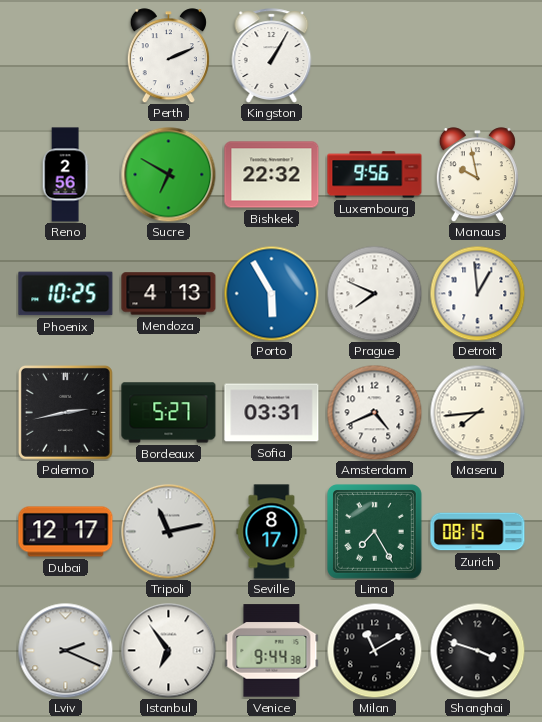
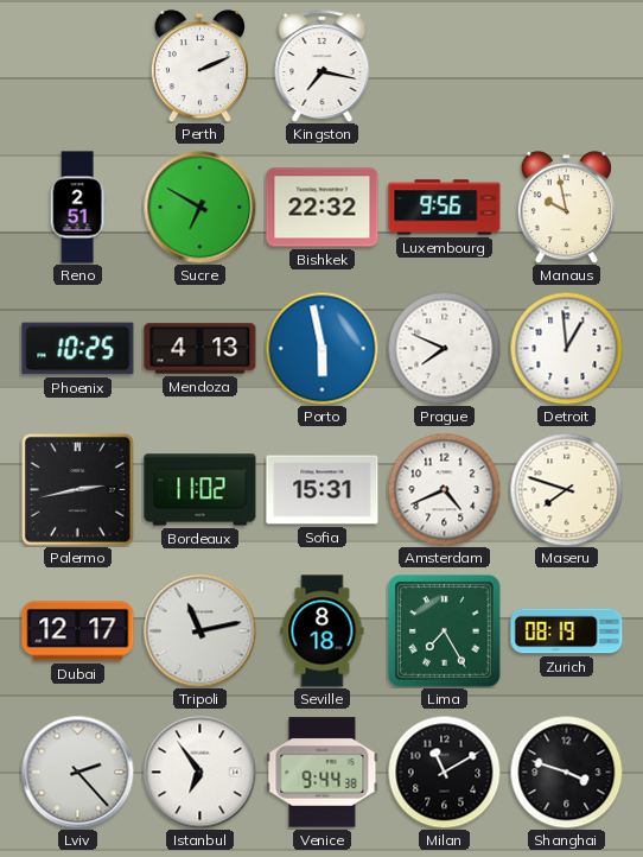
Kingston: 1:05 -> 7:17 (323, 66)
Reno: 2:56 -> 2:51 (77, 208)
Porto: 5:55 -> 5:58 (321, 348)
Bordeaux: 5:27 -> 11:02 (200, 490)
Sofia: 03:31 -> 15:31 (323, 490)
Maseru: 7:44 -> 7:48 (566, 489)
Seville: 8:17 -> 8:18 (323, 631)
Zurich: 08:15 -> 08:19 (567, 631)
Lviv: 2:19 -> 2:23 (77, 772)
